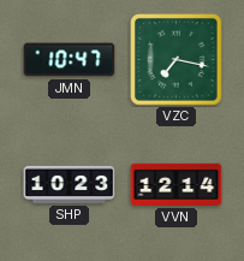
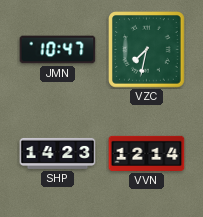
VZC: 7:17 -> 7:32 (147, 50)
SHP: 10:23 -> 14:23 (58, 153)
